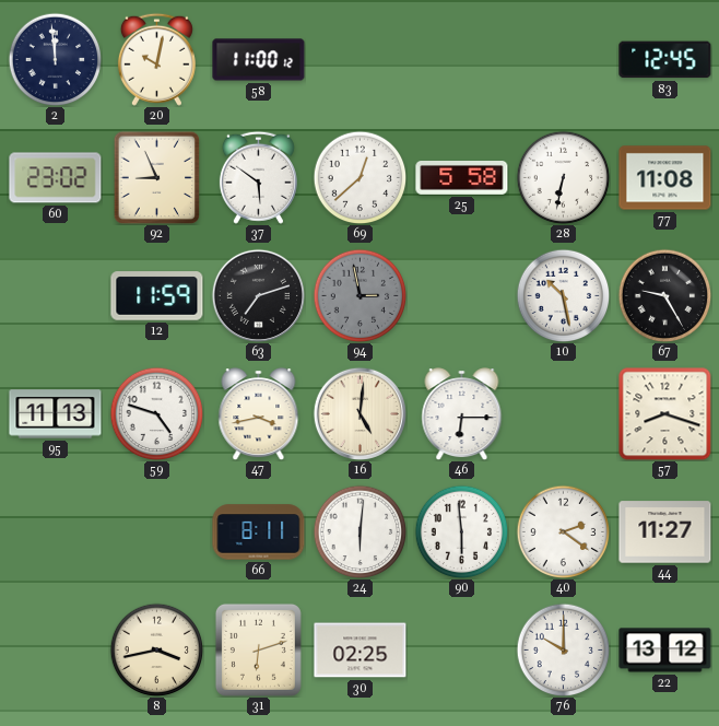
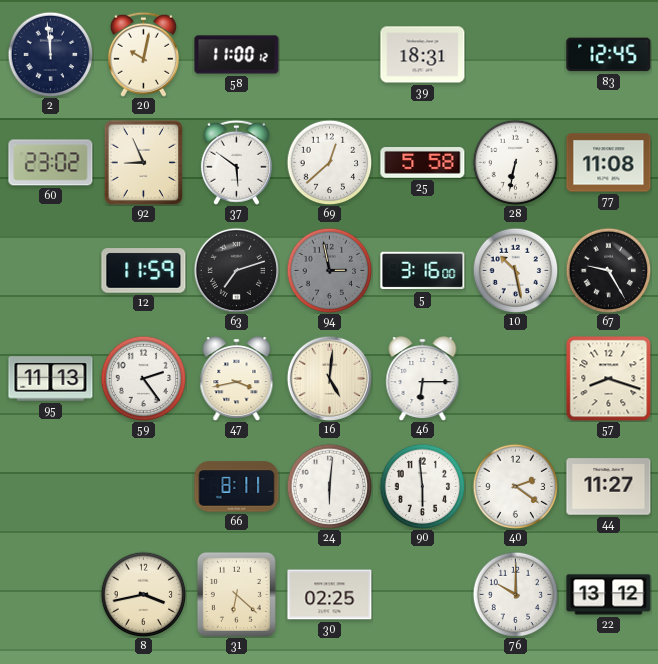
39: none -> 18:31 (423, 55)
5: none -> 3:16 (423, 271)
59: 4:48 -> 2:24 (143, 378)
31: 6:12 -> 6:22 (236, 594)
